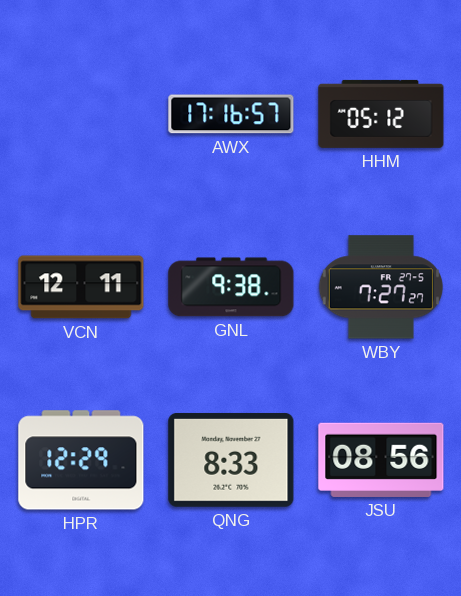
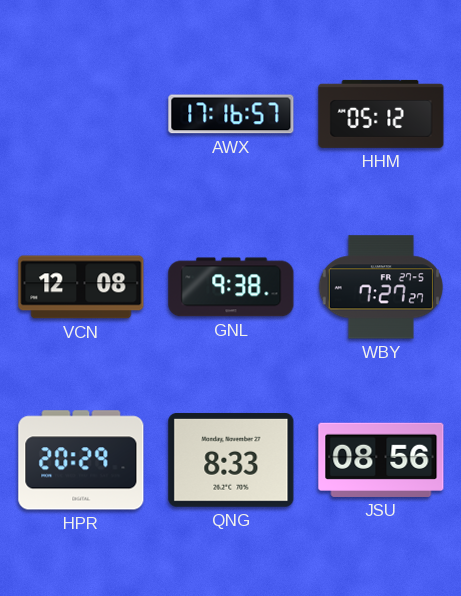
VCN: 12:11 -> 12:08 (81, 287)
HPR: 12:29 -> 20:29 (81, 460)
